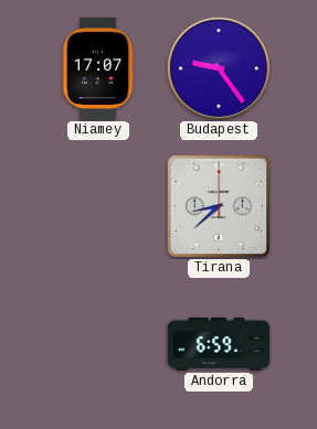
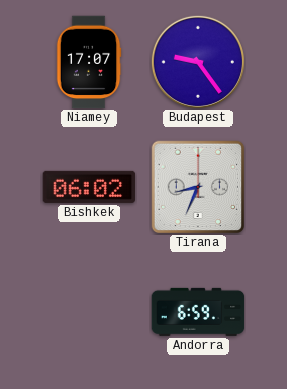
Bishkek: none -> 06:02 (89, 187)
Tirana: 8:38 -> 8:34 (198, 187)
